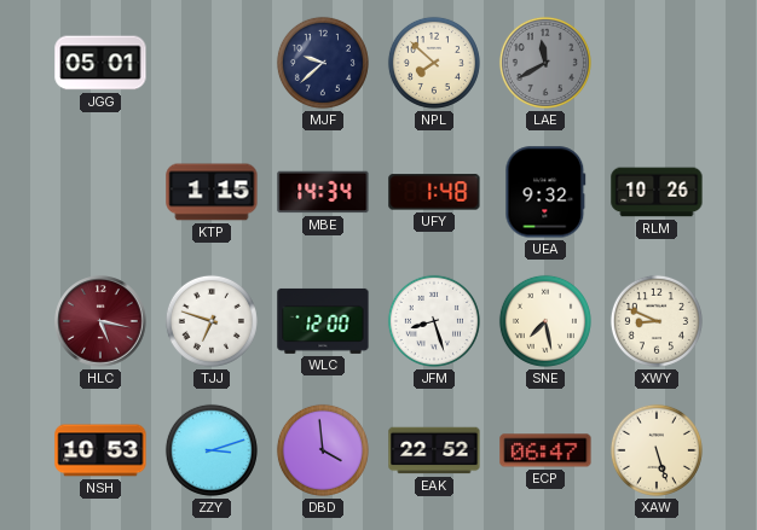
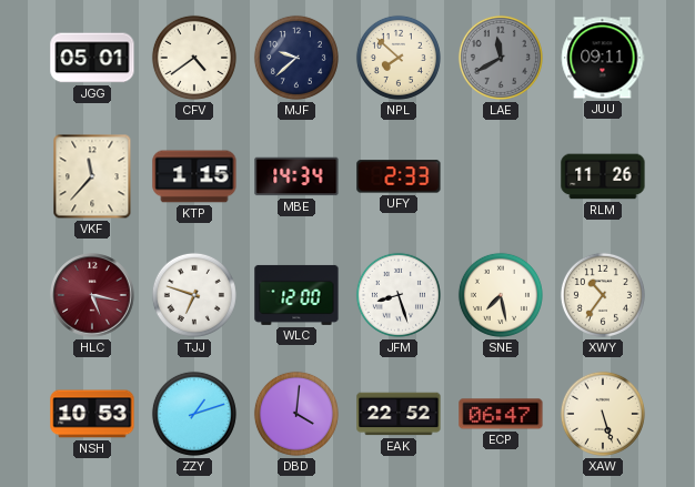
CFV: none -> 4:39 (194, 58)
JUU: none -> 09:11 (603, 58)
VKF: none -> 11:37 (92, 176)
UFY: 1:48 -> 2:33 (399, 176)
UEA: 9:32 -> none (545, 192)
RLM: 10:26 -> 11:26 (603, 176)
XWY: 8:49 -> 10:36 (603, 295)
ZZY: 3:12 -> 1:12 (194, 414)
DBD: 3:59 -> 4:01 (296, 414)
